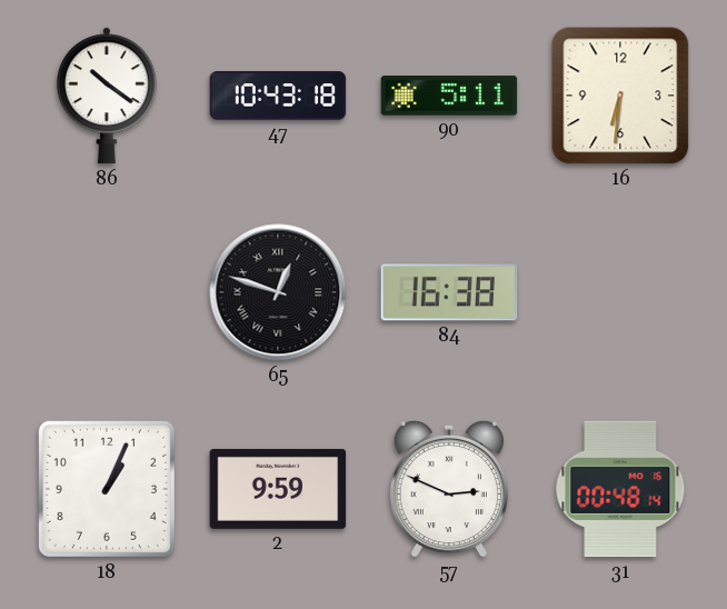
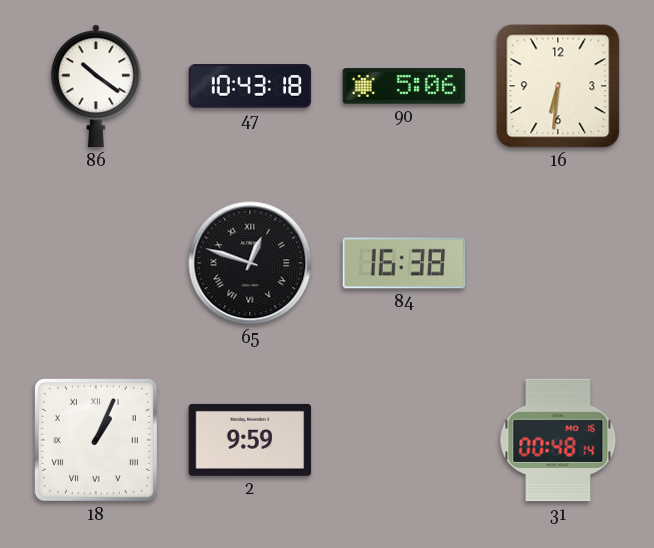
90: 5:11 -> 5:06 (404, 86)
18 numerals: Arabic -> Roman (96, 440)
57: 2:49 -> none (449, 489)
